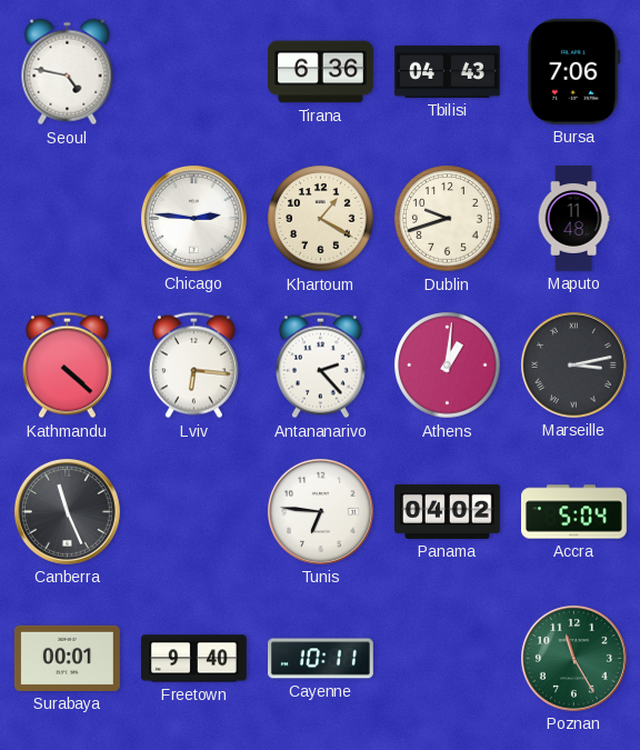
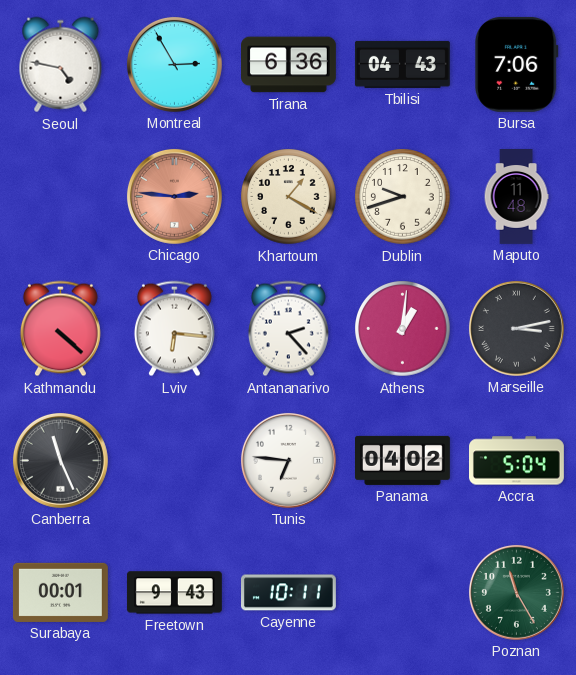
Montreal: none -> 2:55 (174, 64)
Chicago dial: white -> salmon (174, 196)
Freetown: 9:40 -> 9:43 (174, 593)
